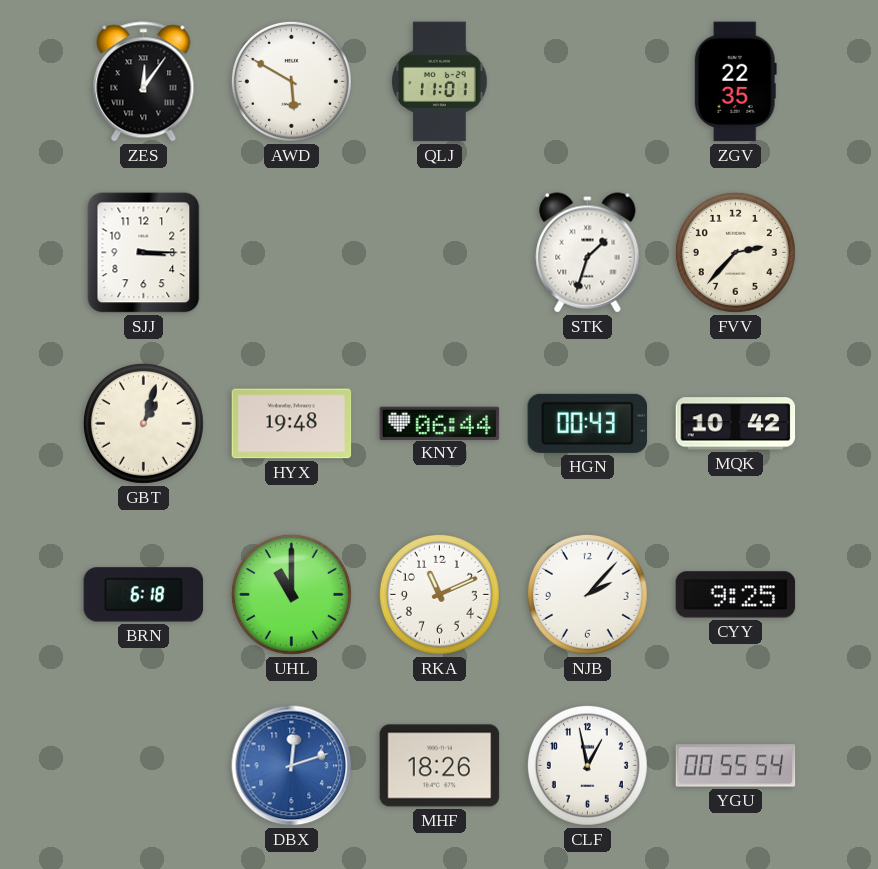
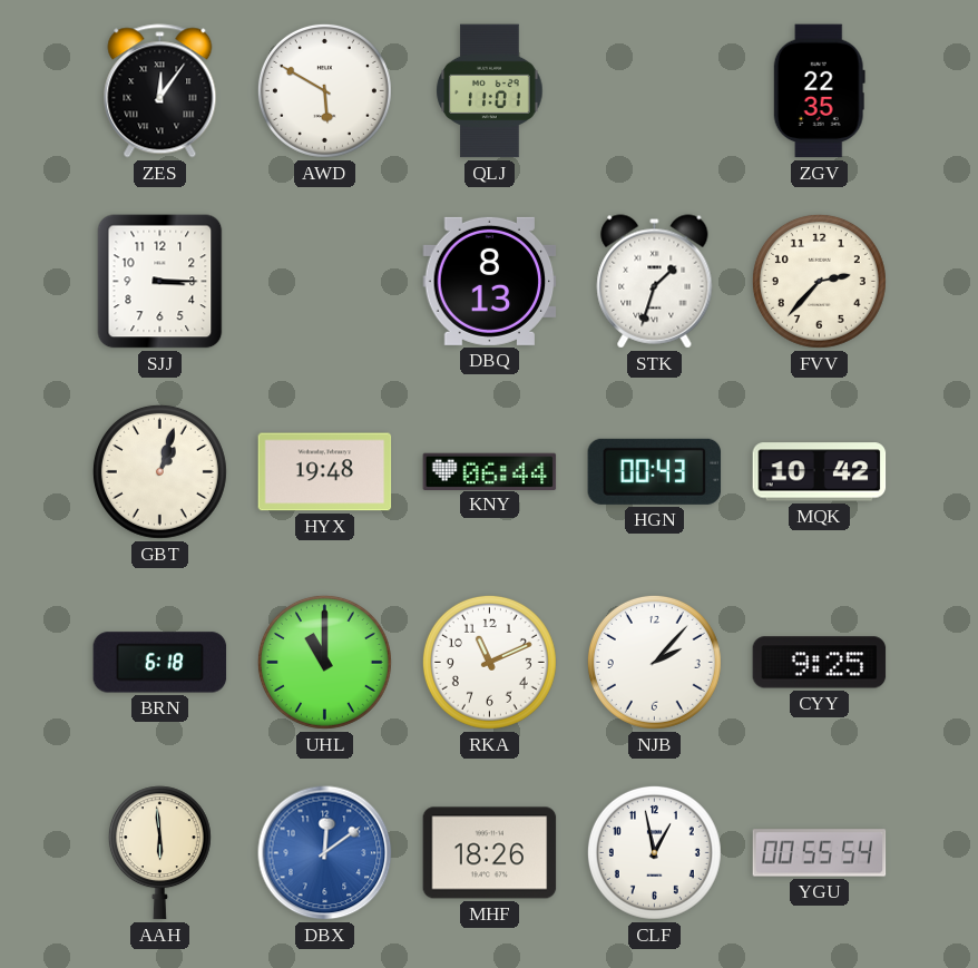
DBQ: none -> 8:13 (490, 281)
AAH: none -> 5:59 (159, 853)
DBX: 12:12 -> 12:09 (325, 853)
